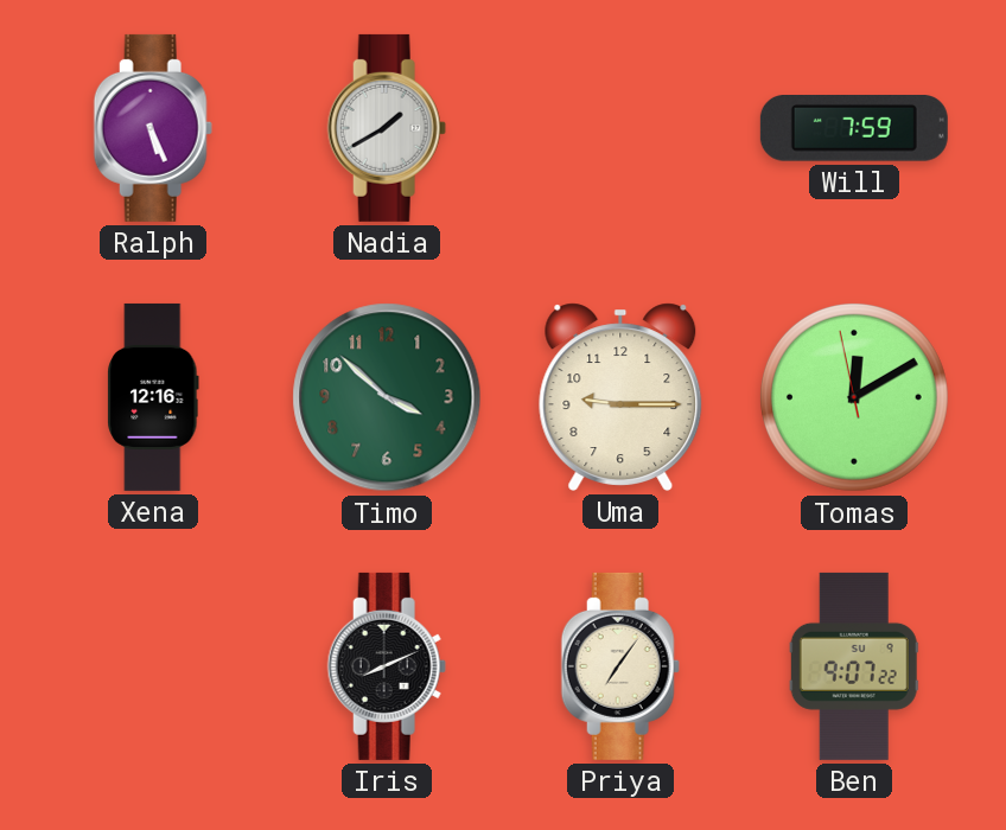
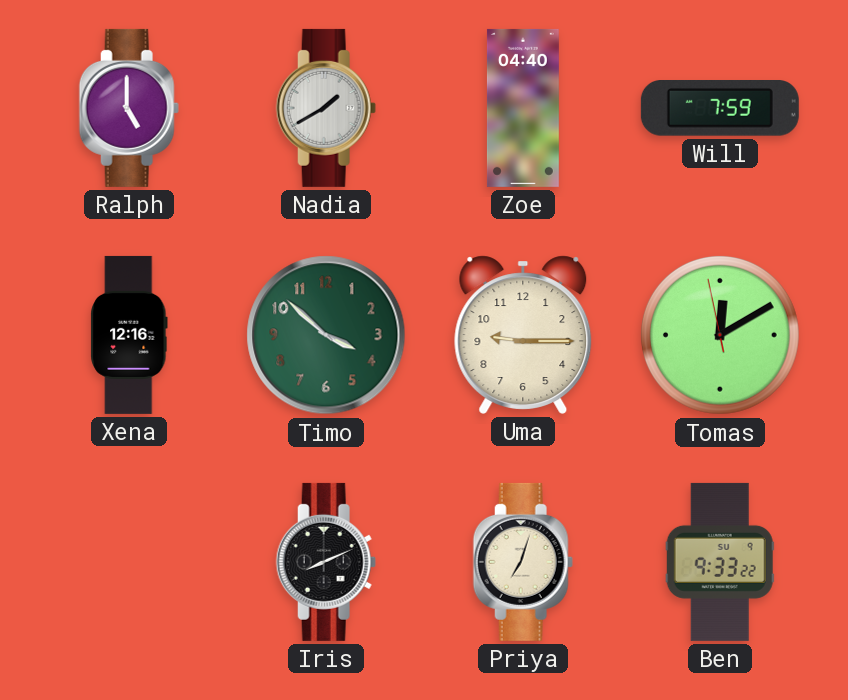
Ralph: 5:26 -> 5:00 (129, 108)
Zoe: none -> 04:40 (523, 108)
Priya: 7:06 -> 7:03 (523, 562)
Ben: 9:07 -> 9:33 (720, 562)
